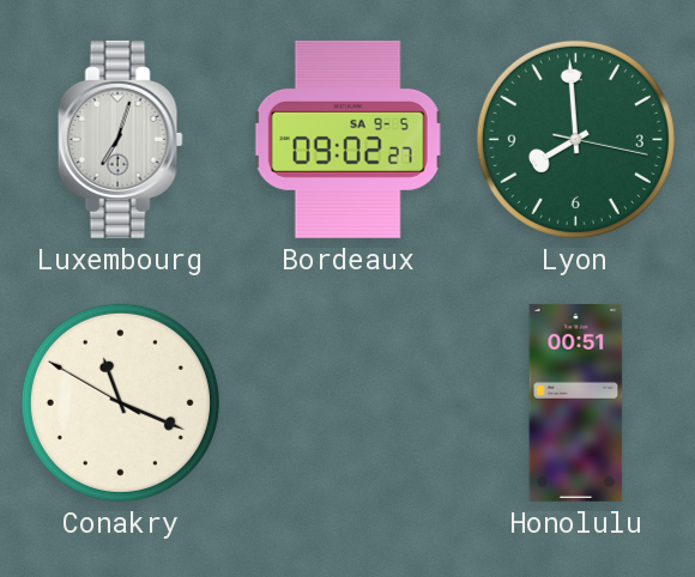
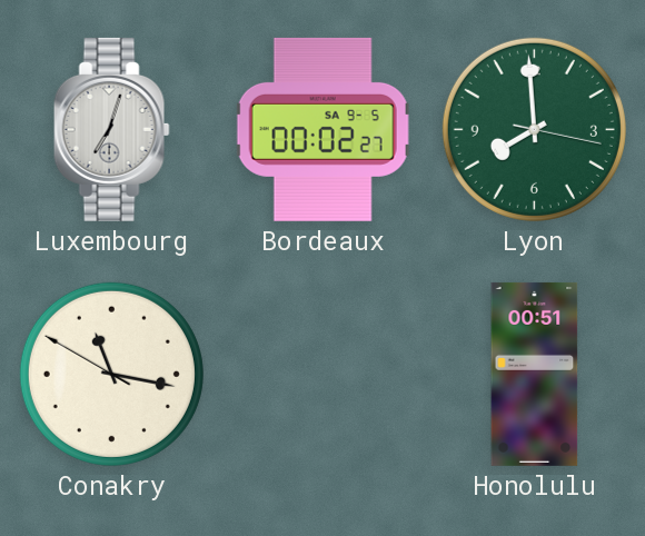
Bordeaux: 09:02 -> 00:02 (322, 129)
Conakry: 11:18 -> 11:16 (111, 374)
